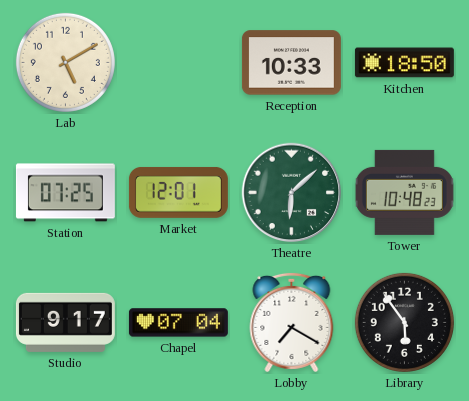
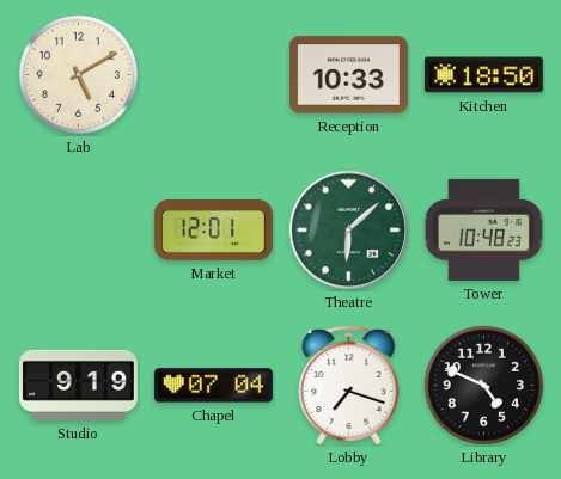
Station: 07:25 -> none (65, 193)
Studio: 9:17 -> 9:19 (78, 385)
Lobby: 7:20 -> 7:18 (349, 385)
Library: 5:54 -> 4:49 (483, 385)
